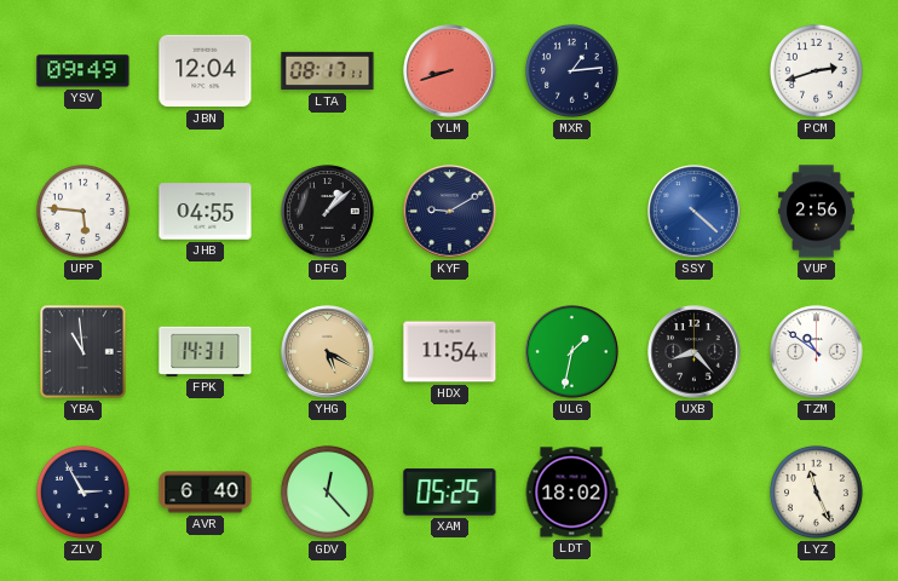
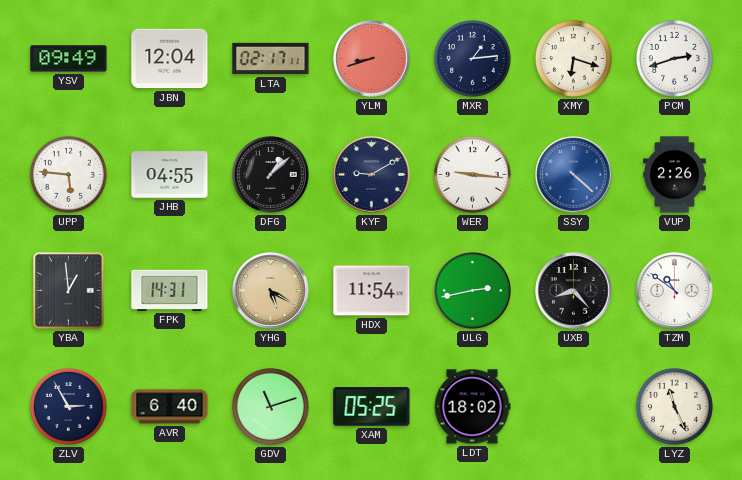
LTA: 08:17 -> 02:17 (271, 59)
XMY: none -> 6:18 (573, 58)
WER: none -> 9:16 (472, 174)
VUP: 2:56 -> 2:26 (675, 175)
YBA: 10:59 -> 12:59 (69, 291)
ULG: 1:32 -> 2:43 (473, 291)
GDV: 12:23 -> 11:12 (270, 406)
